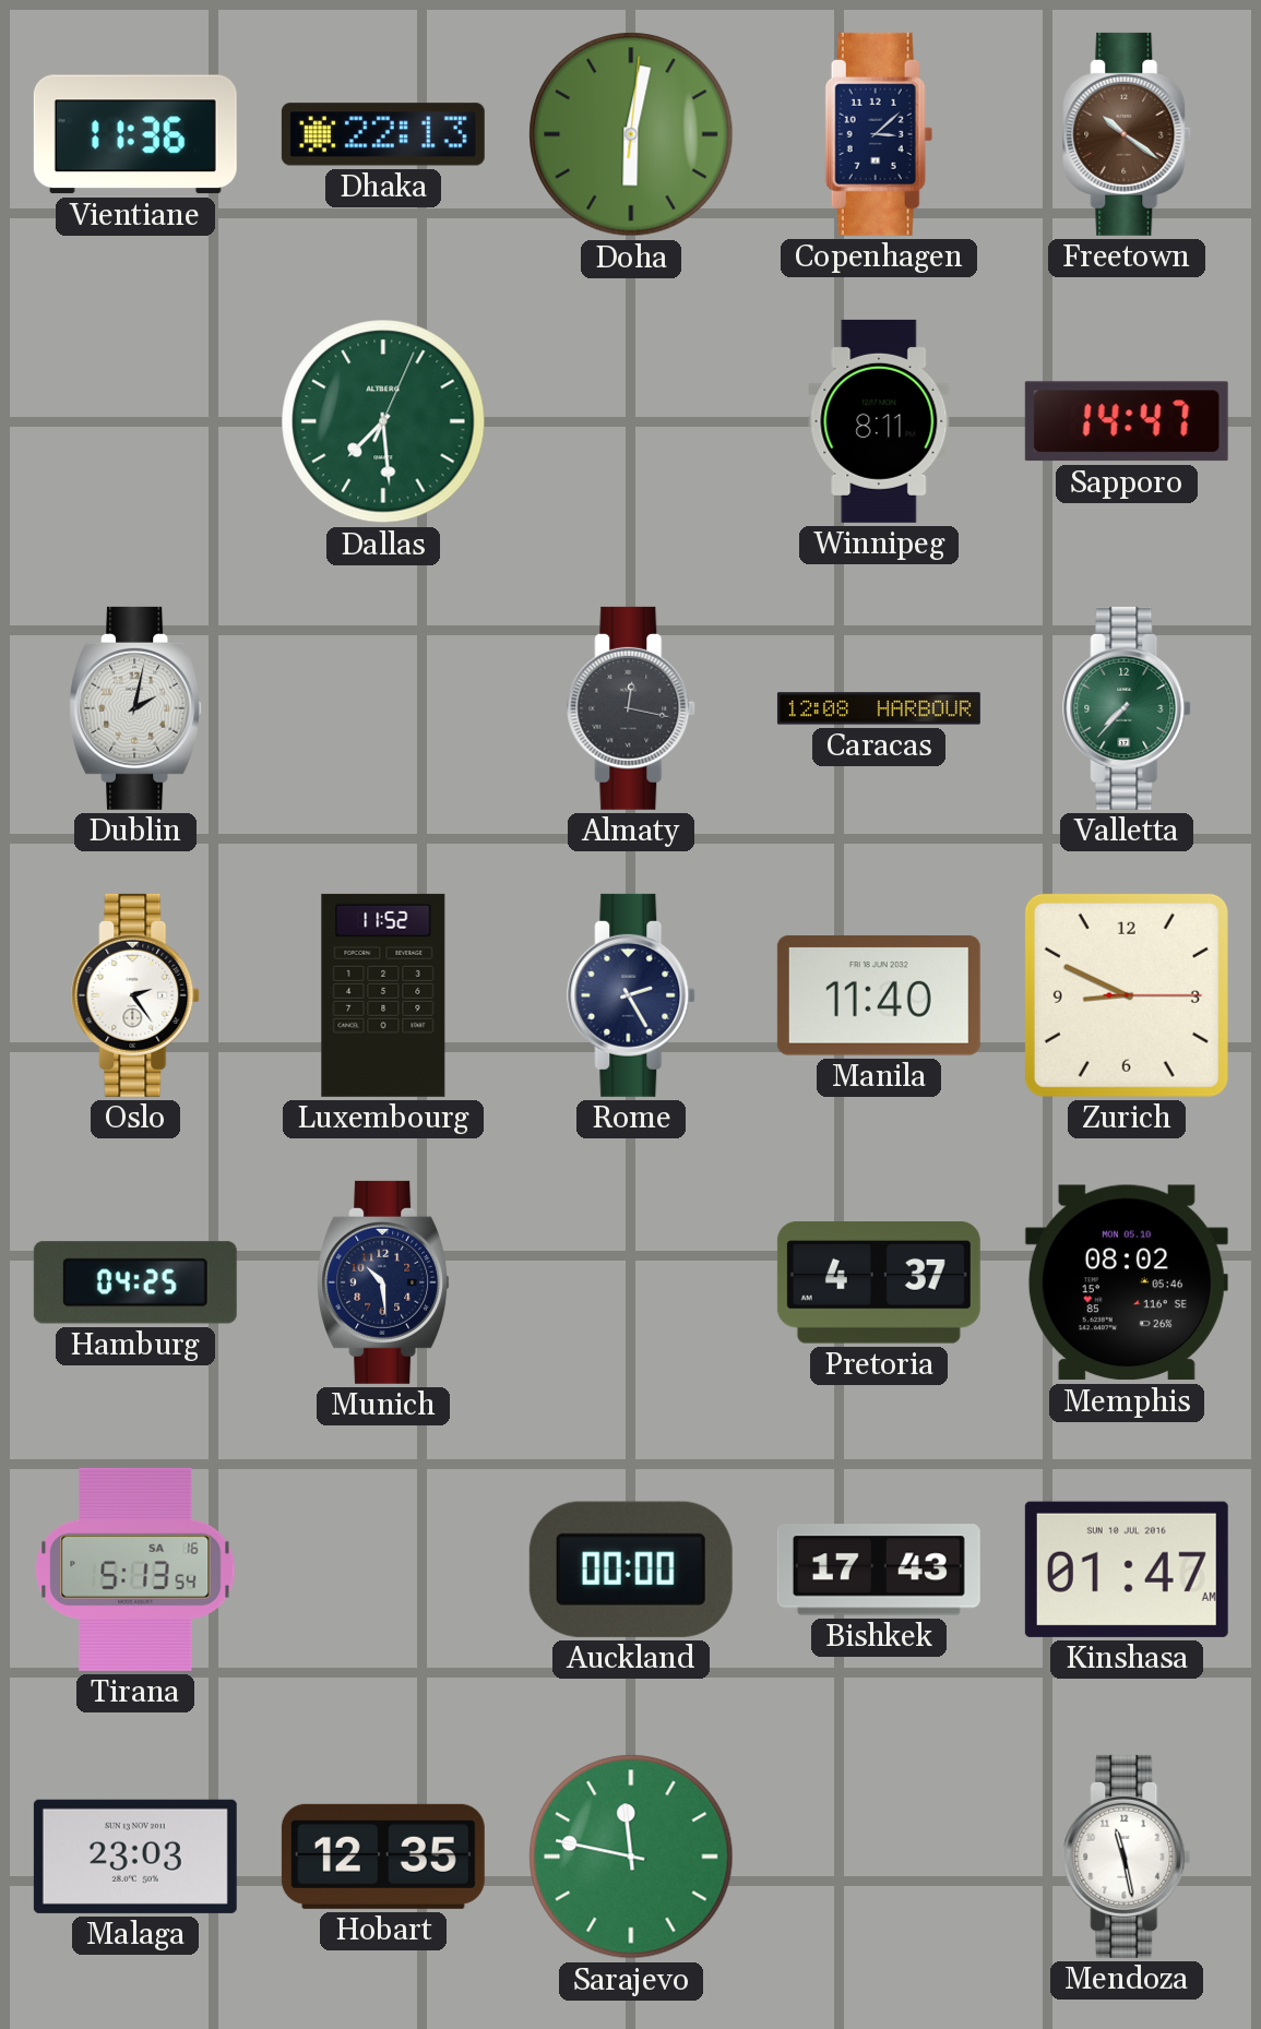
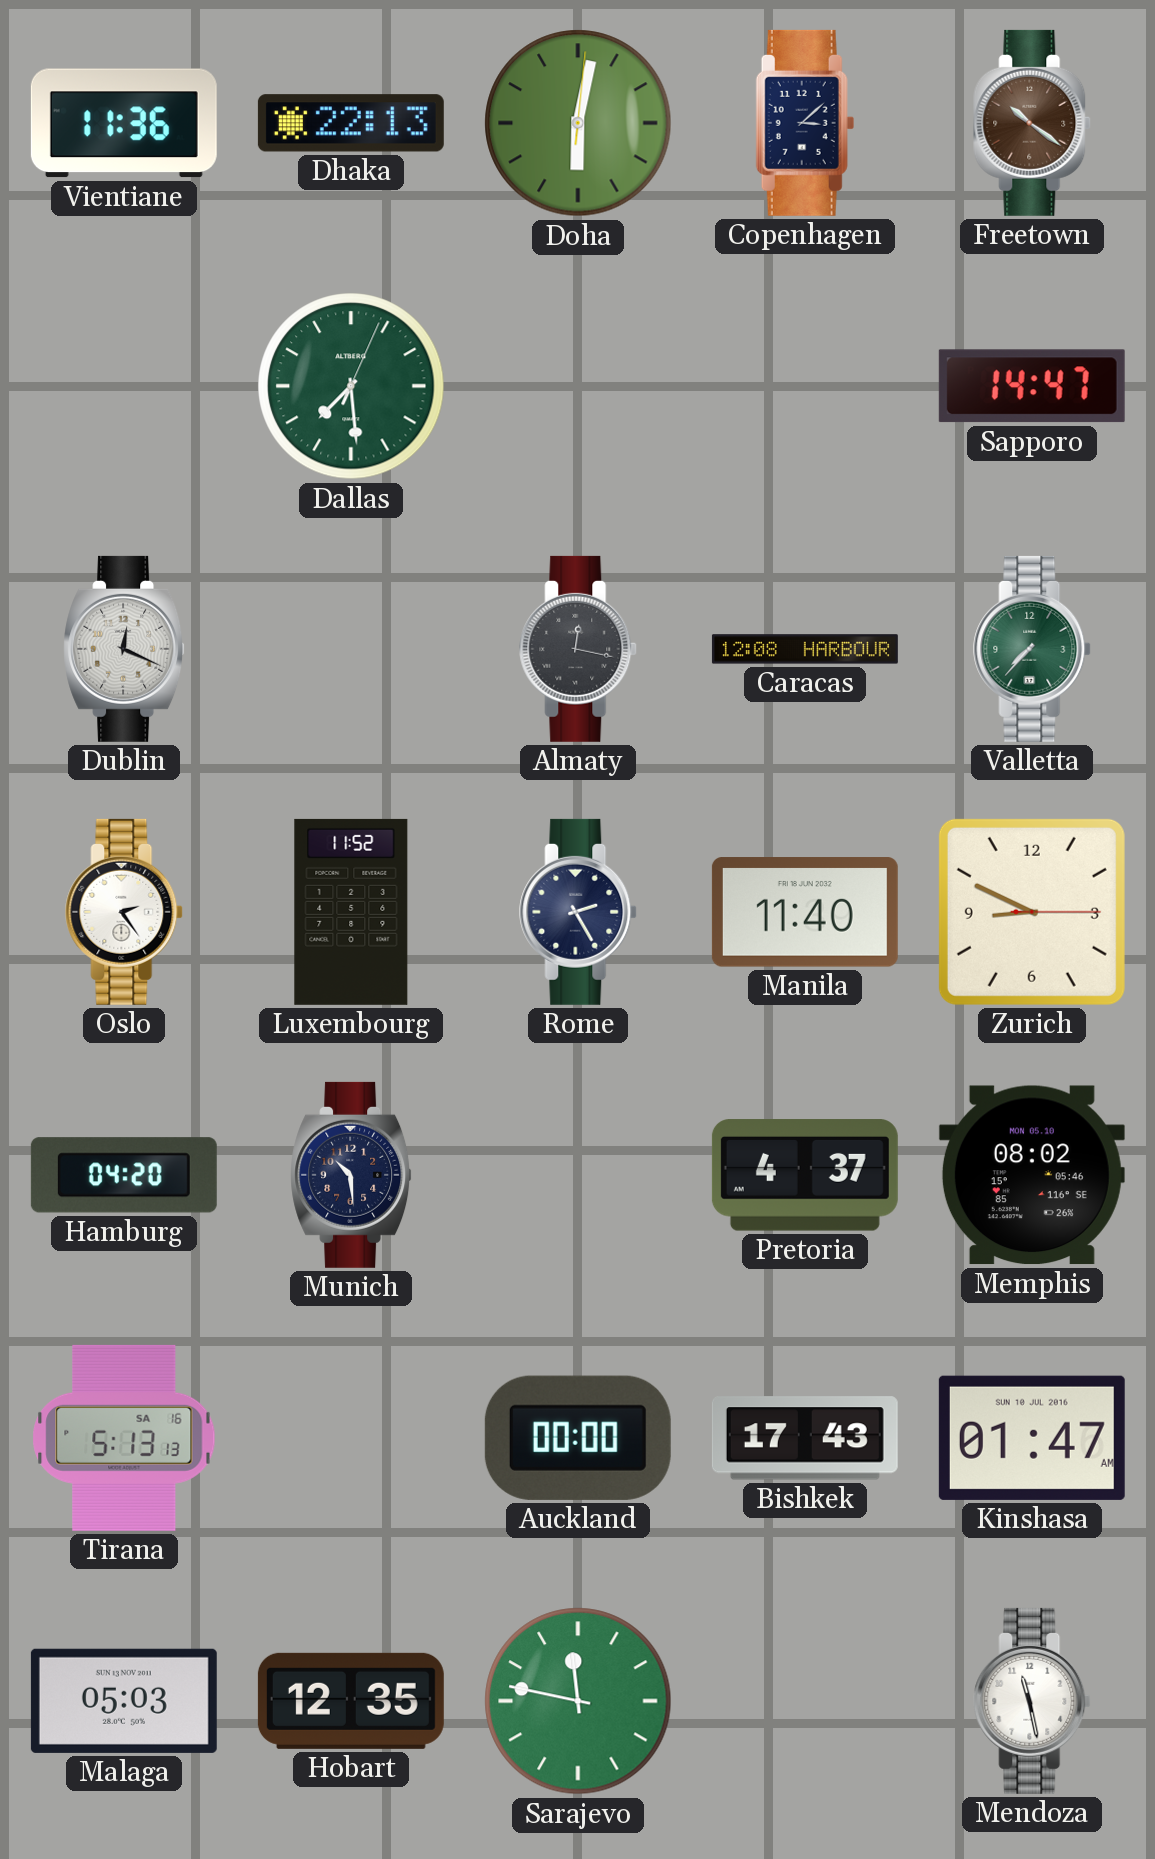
Winnipeg: 8:11 -> none (879, 421)
Dublin: 2:02 -> 12:19 (125, 649)
Hamburg: 04:25 -> 04:20 (124, 1175)
Tirana: 5:13:54 -> 5:13:13 (124, 1438)
Malaga: 23:03 -> 05:03 (124, 1701)
